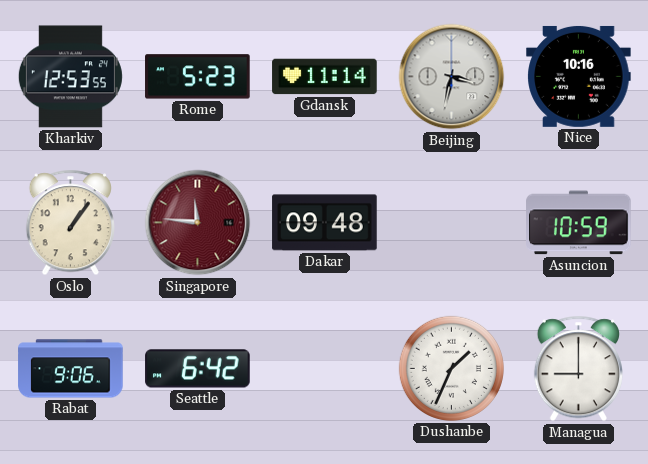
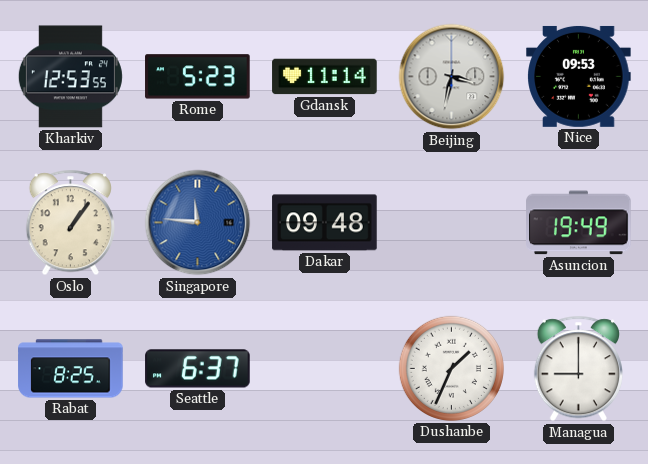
Nice: 10:16 -> 09:53 (579, 76)
Singapore dial: burgundy -> blue (198, 223)
Asuncion: 10:59 -> 19:49 (579, 223)
Rabat: 9:06 -> 8:25 (71, 369)
Seattle: 6:42 -> 6:37 (198, 369)
